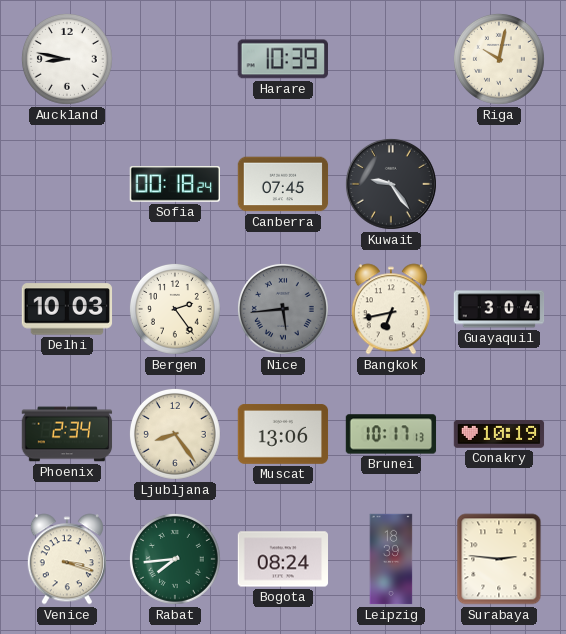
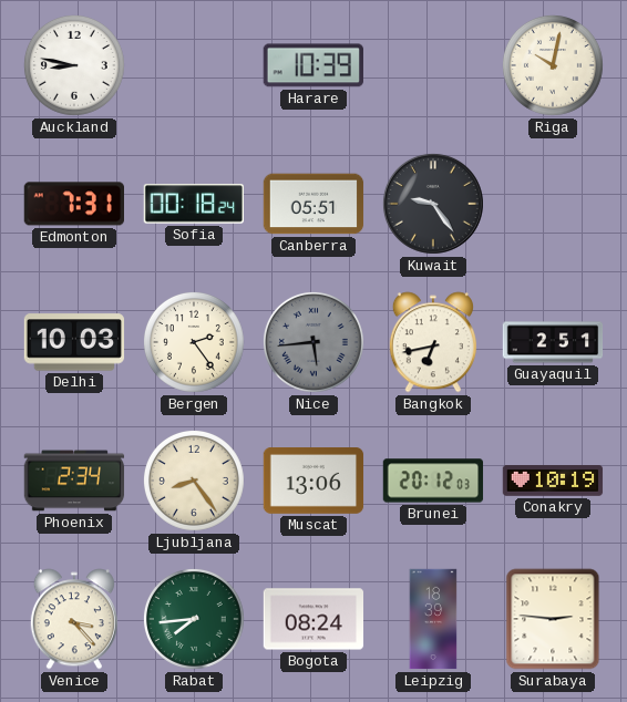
Edmonton: none -> 7:31 (73, 204)
Canberra: 07:45 -> 05:51 (313, 204)
Guayaquil: 3:04 -> 2:51 (553, 342)
Brunei: 10:17 -> 20:12 (433, 481)
Venice: 3:18 -> 3:23 (74, 619)
